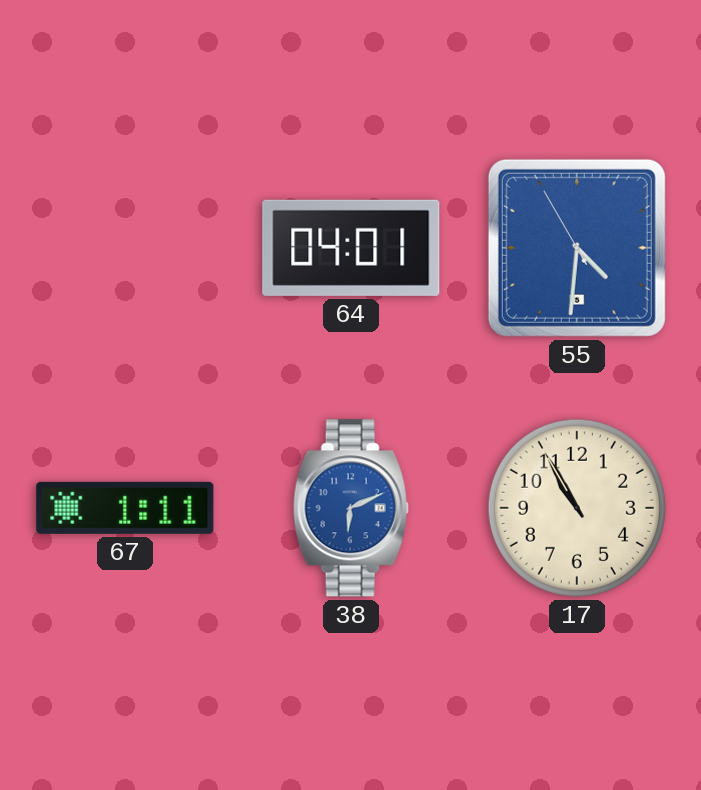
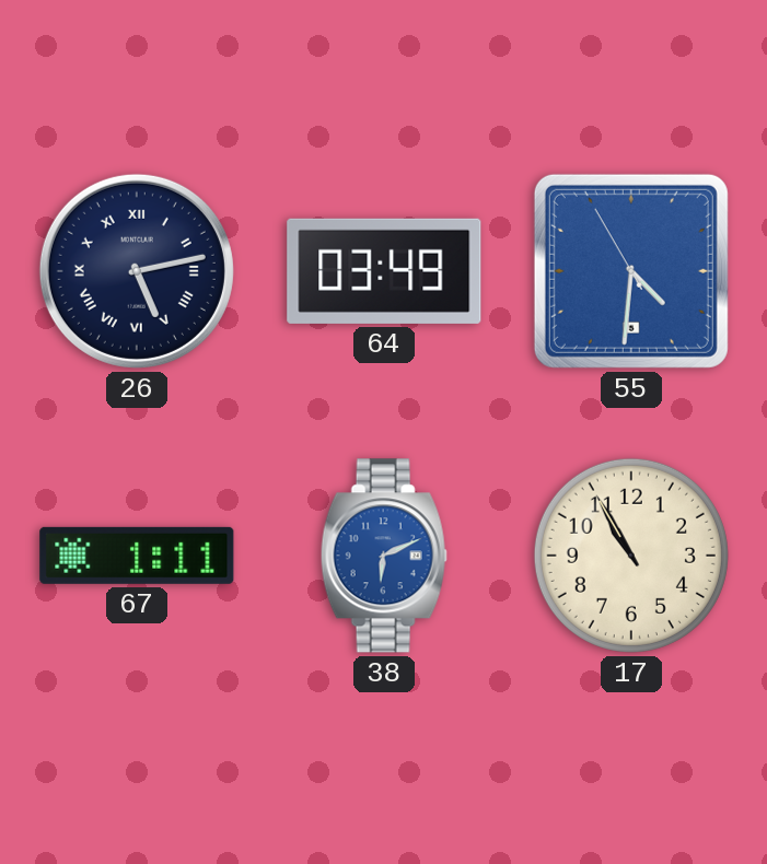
26: none -> 5:13 (137, 271)
64: 04:01 -> 03:49 (384, 271)
